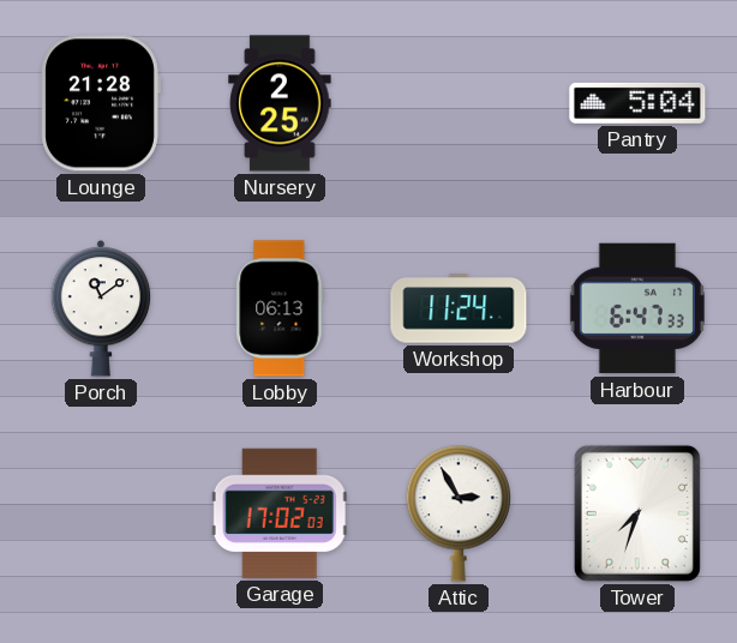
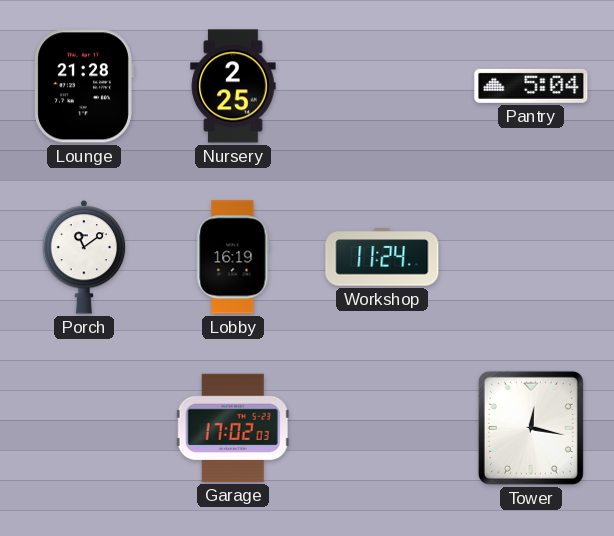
Lobby: 06:13 -> 16:19 (233, 257)
Harbour: 6:47 -> none (637, 308)
Attic: 2:55 -> none (459, 513)
Tower: 7:33 -> 12:17 (531, 428)
